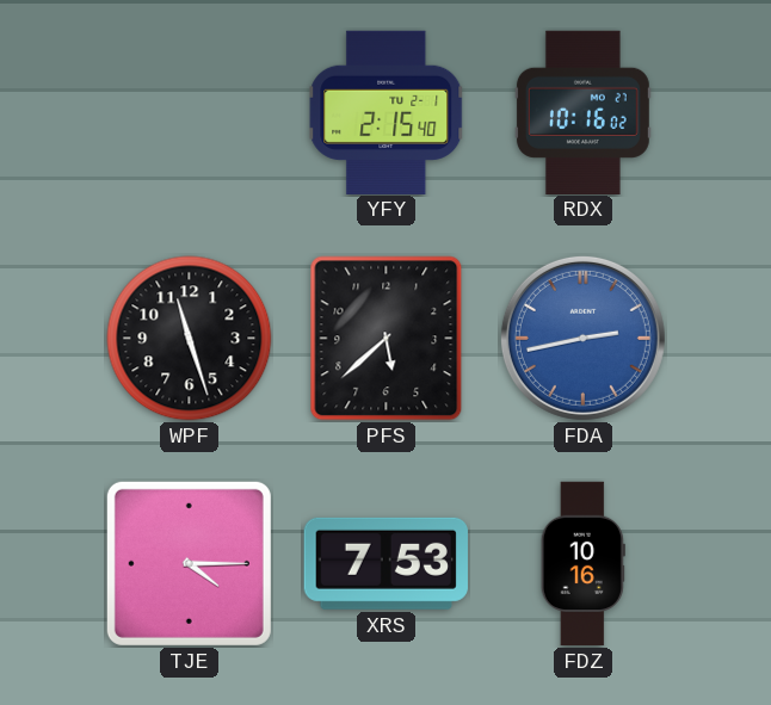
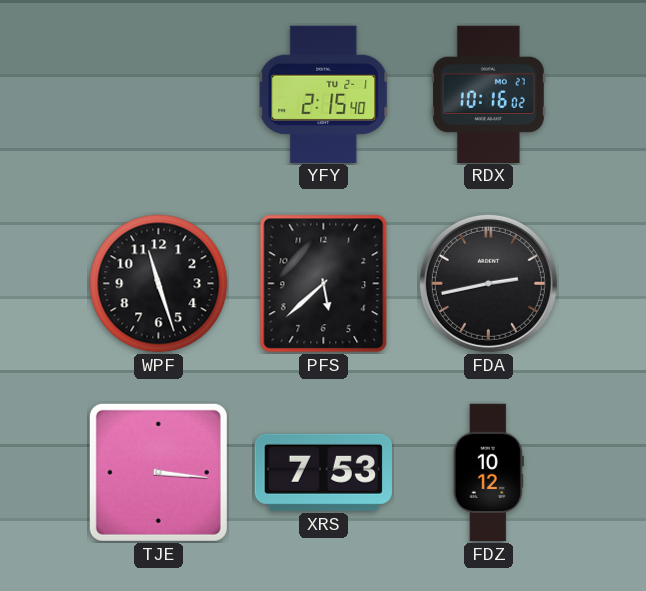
FDA dial: blue -> black (488, 283)
TJE: 4:15 -> 3:16 (158, 472)
FDZ: 10:16 -> 10:12 (488, 473)
